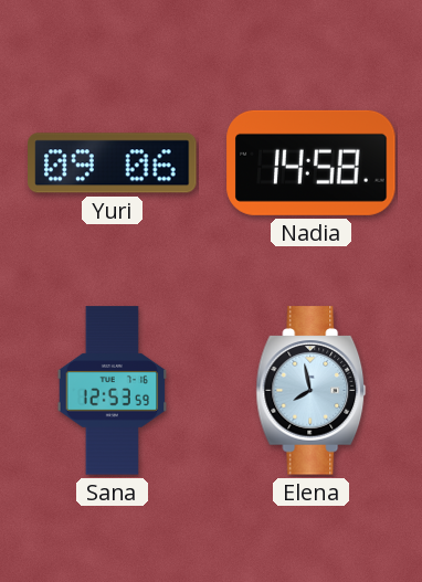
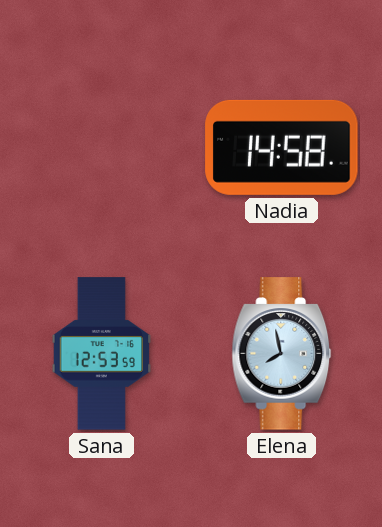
Yuri: 09:06 -> none (113, 163)
